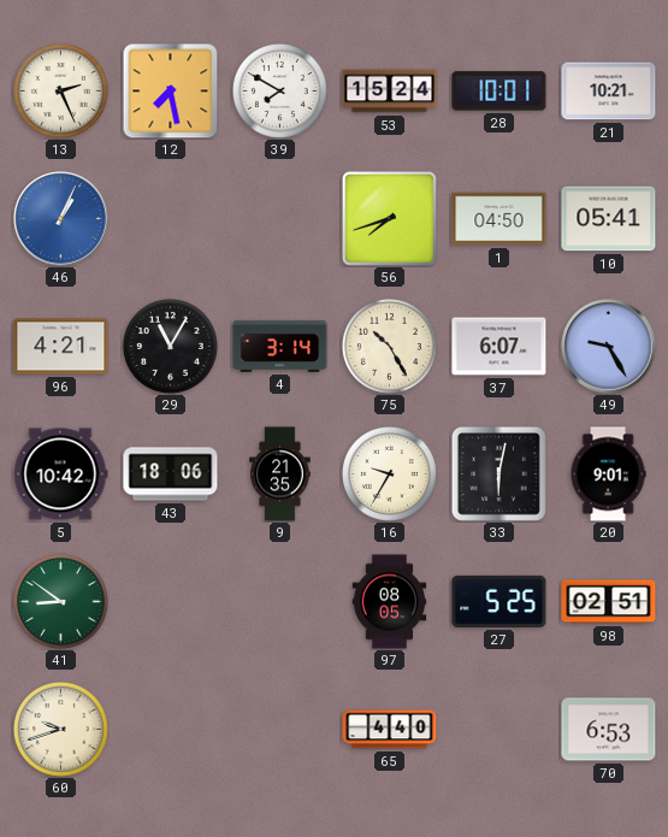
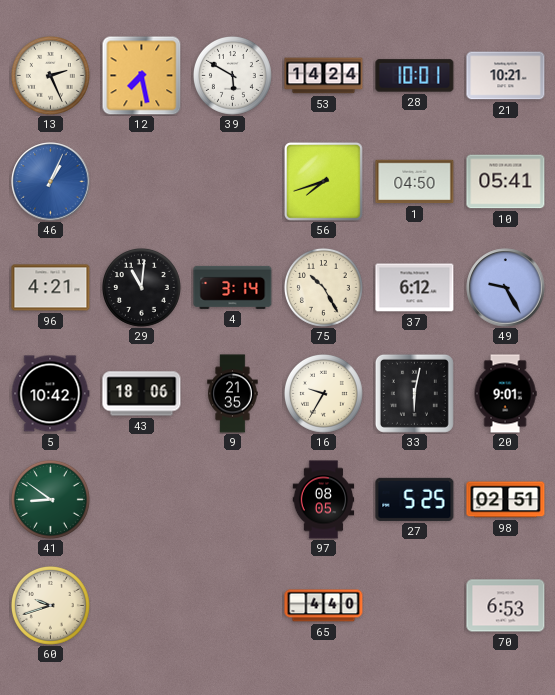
39: 7:50 -> 5:50 (233, 76)
53: 15:24 -> 14:24 (324, 76)
29: 11:05 -> 11:01 (142, 288)
37: 6:07 -> 6:12 (415, 288)
